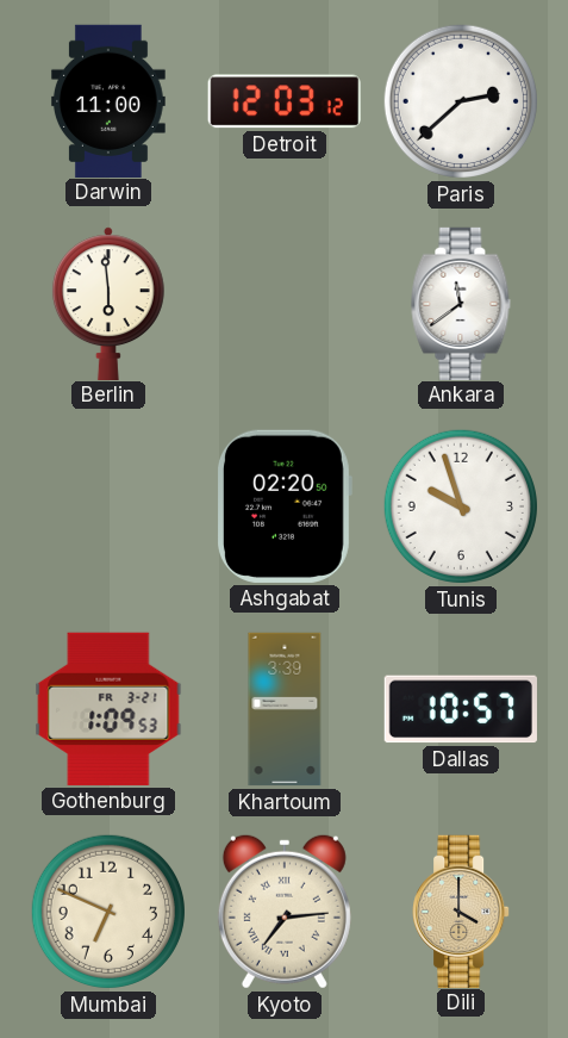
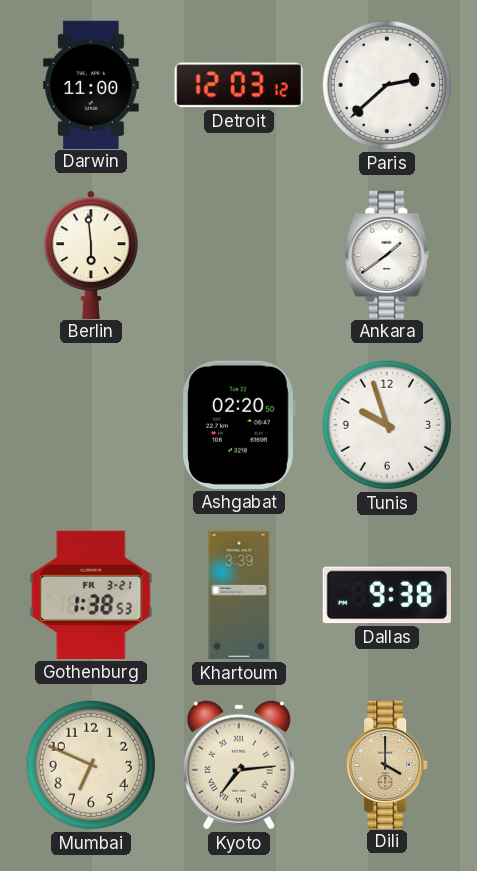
Ankara: 11:39 -> 1:39 (387, 254)
Gothenburg: 1:09 -> 1:38 (91, 595)
Dallas: 10:57 -> 9:38 (387, 595)
